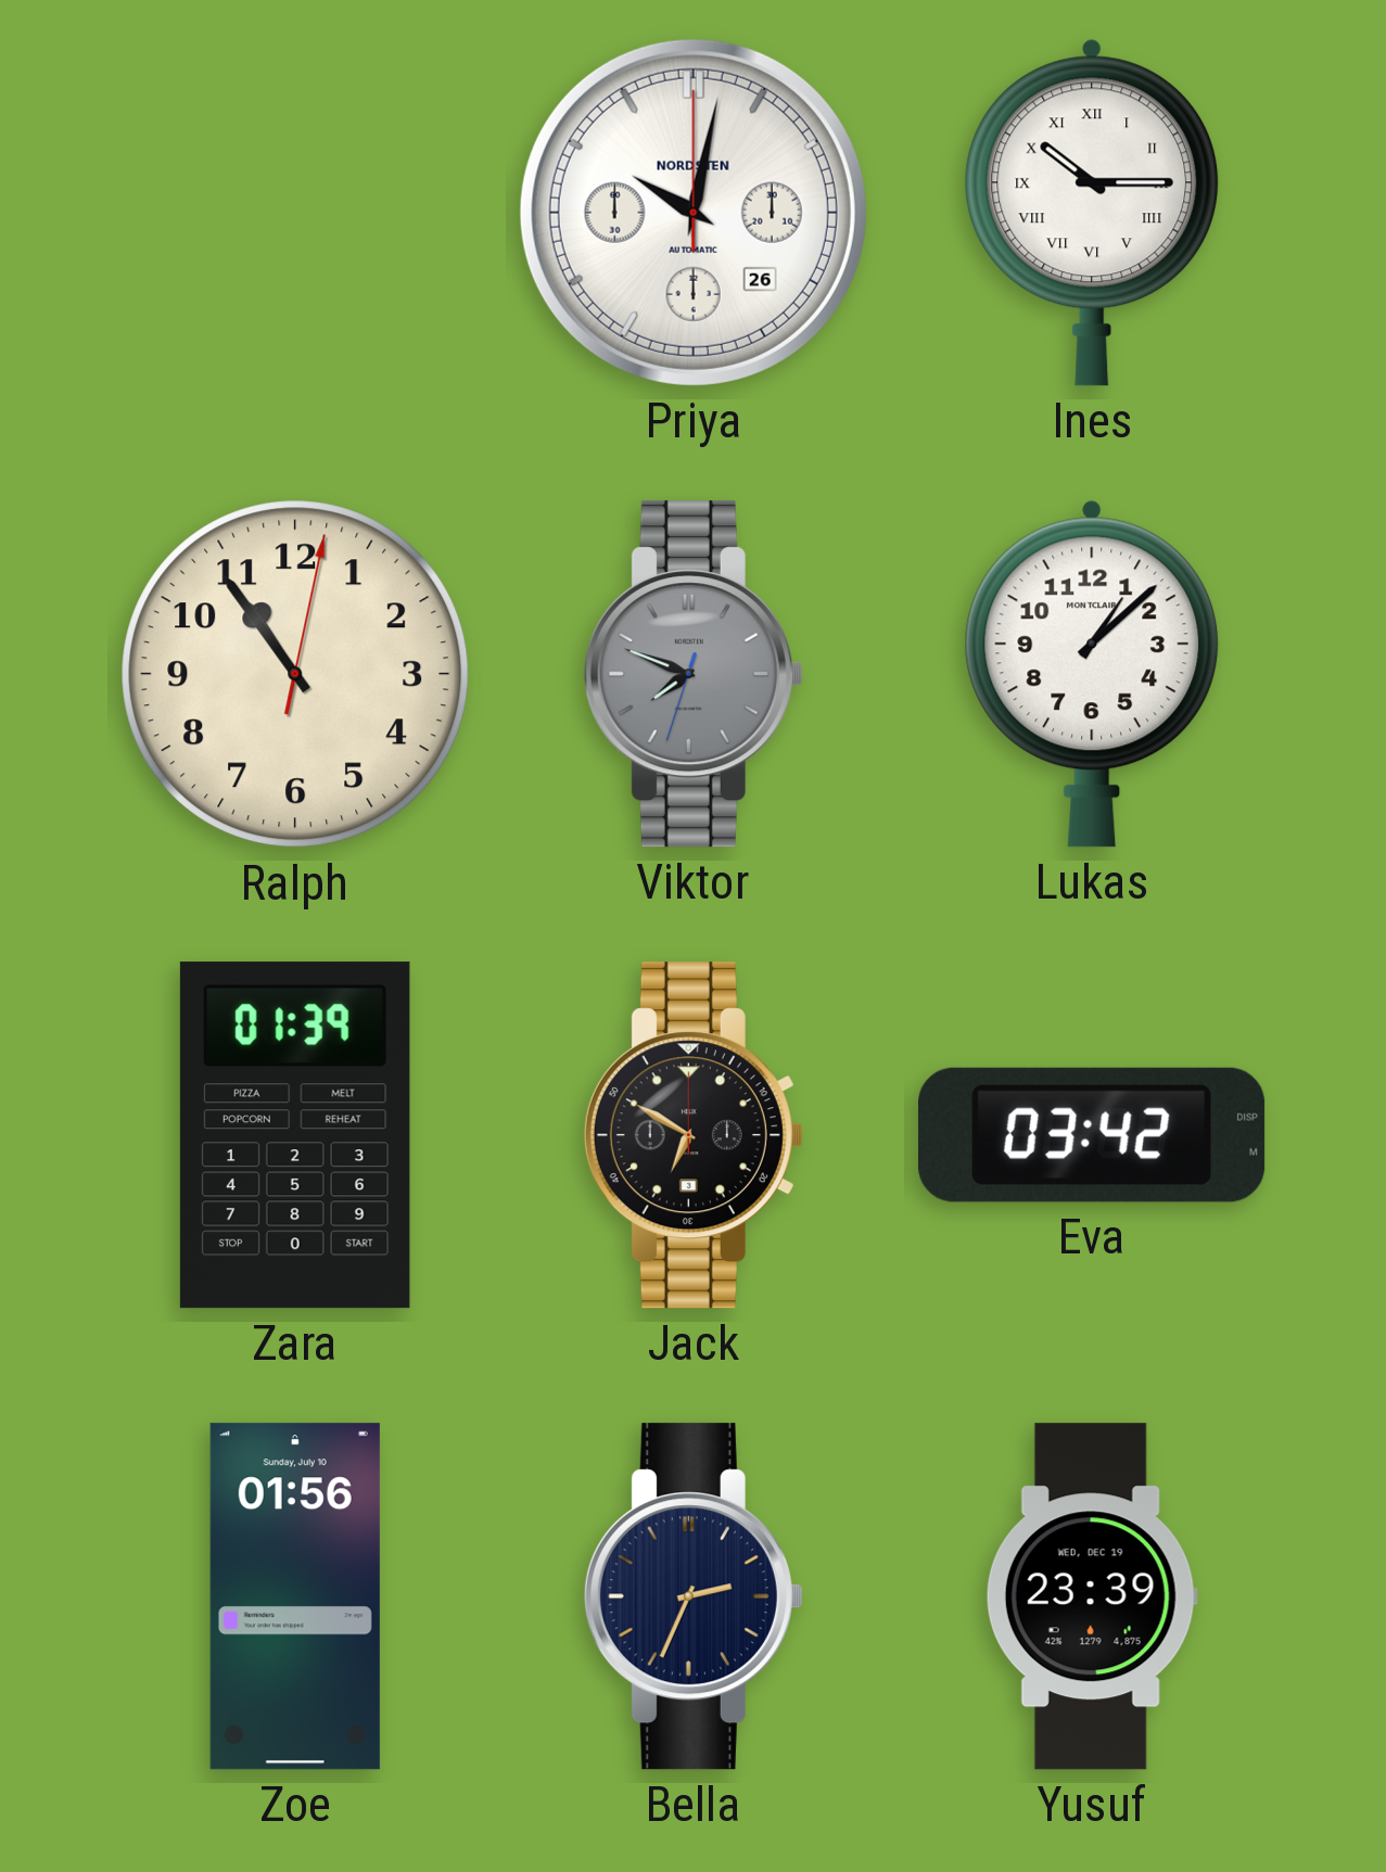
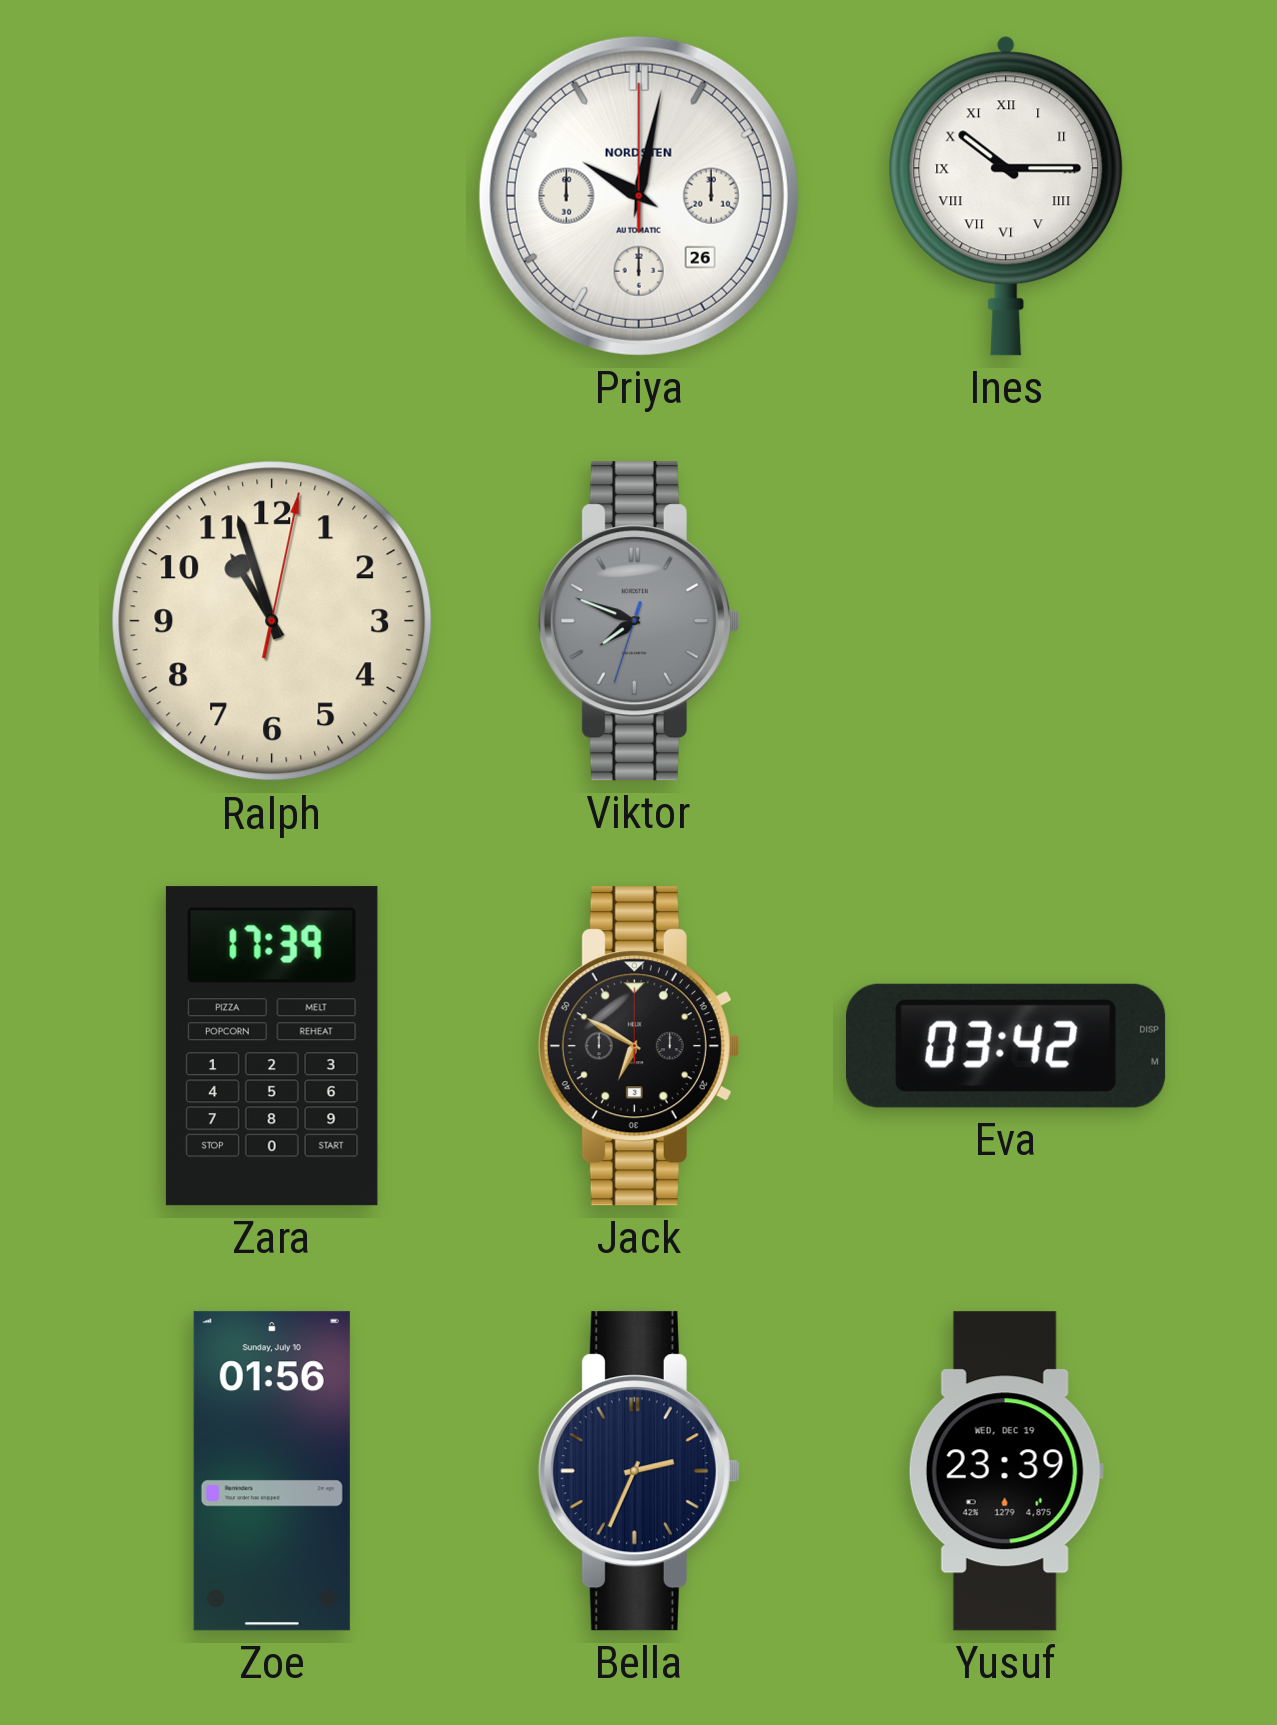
Ralph: 10:54 -> 10:57 (272, 621)
Lukas: 1:08 -> none (1092, 674)
Zara: 01:39 -> 17:39 (272, 1046)
